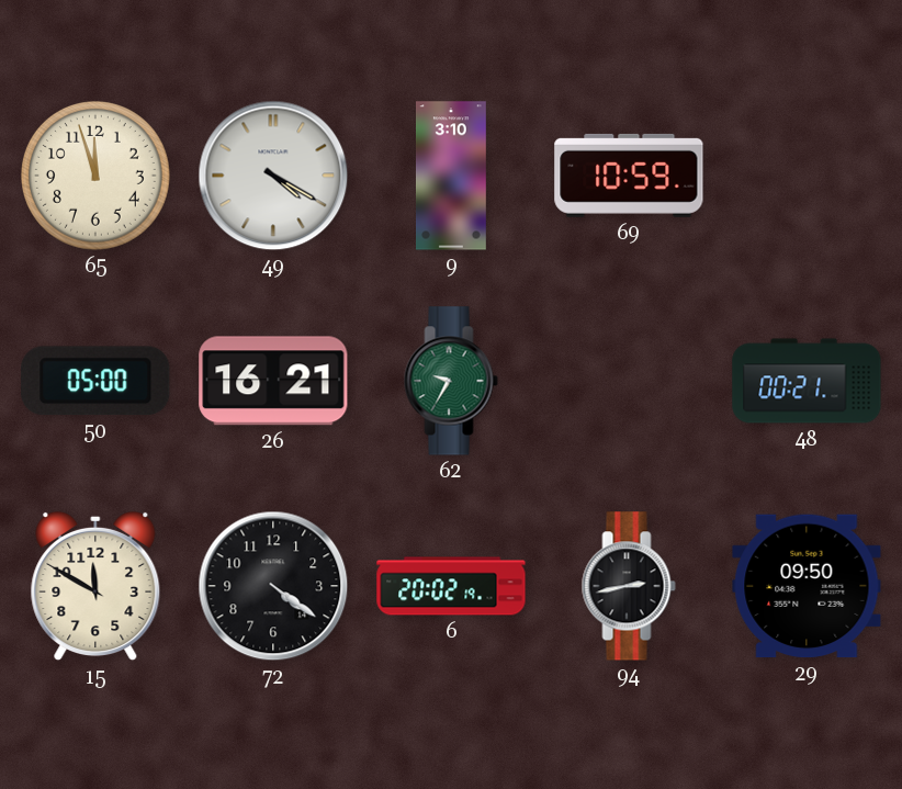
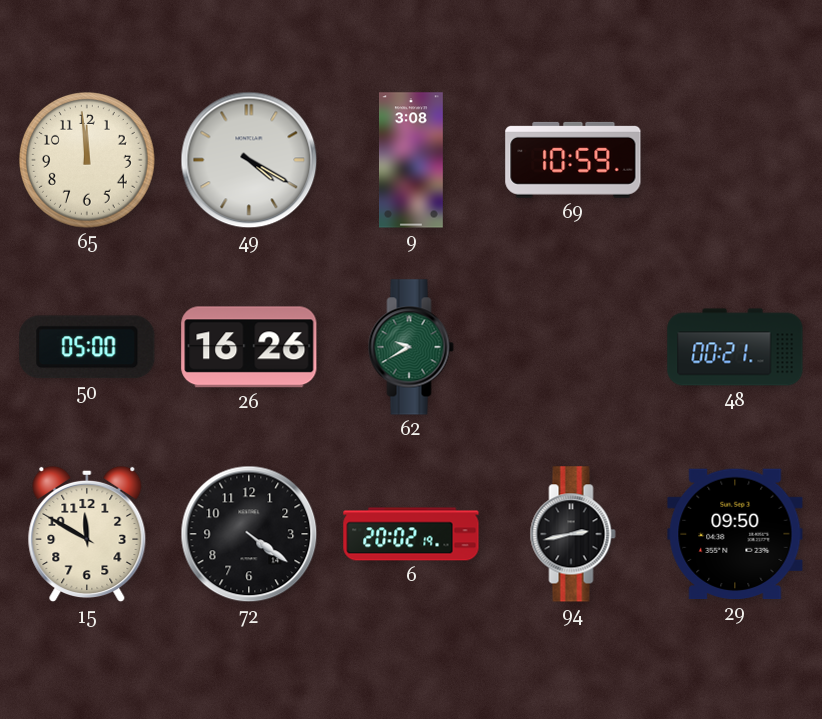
65: 11:57 -> 11:59 (88, 161)
9: 3:10 -> 3:08 (412, 160)
26: 16:21 -> 16:26 (249, 347)
62: 9:35 -> 9:40 (411, 347)
